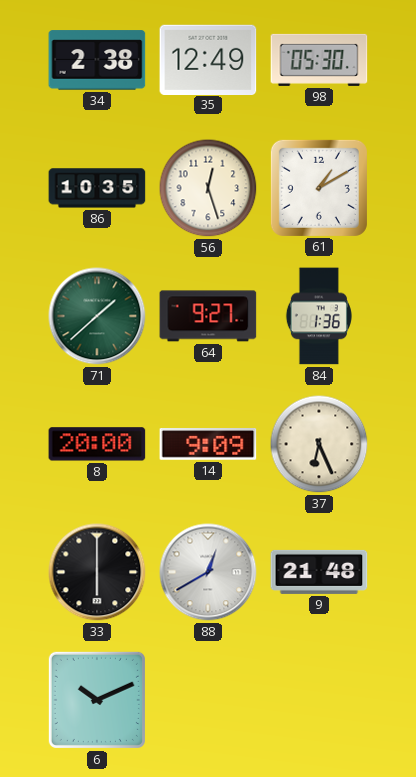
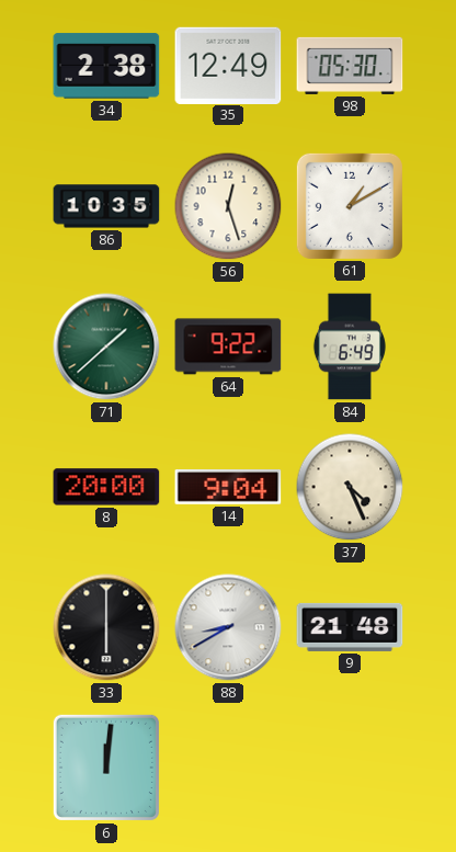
64: 9:27 -> 9:22 (228, 347)
84: 1:36 -> 6:49 (350, 347)
14: 9:09 -> 9:04 (228, 487)
37: 6:26 -> 4:26 (350, 487)
88: 12:40 -> 8:40 (228, 627)
6: 10:11 -> 12:01 (106, 768)
